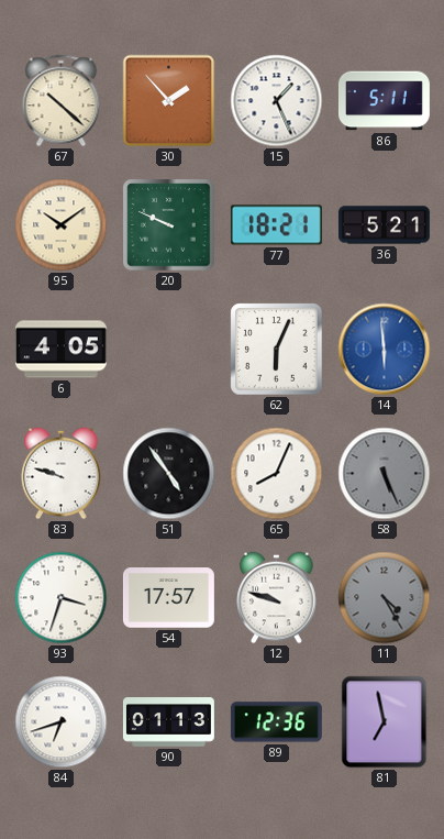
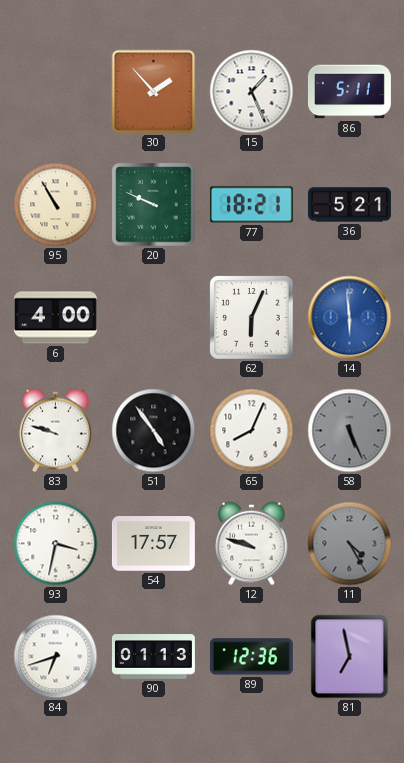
67: 10:22 -> none (62, 101)
95: 10:09 -> 10:55 (56, 205)
6: 4:05 -> 4:00 (55, 318)
93: 3:33 -> 3:32 (56, 544)
